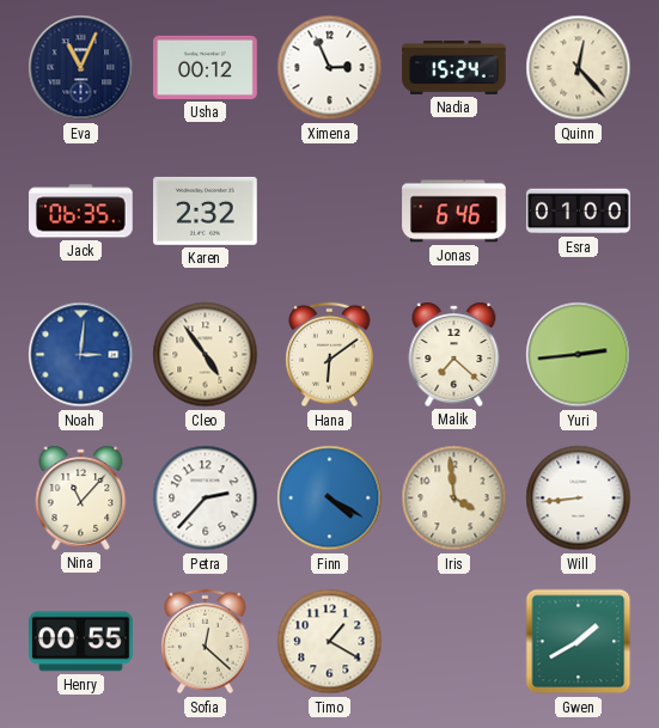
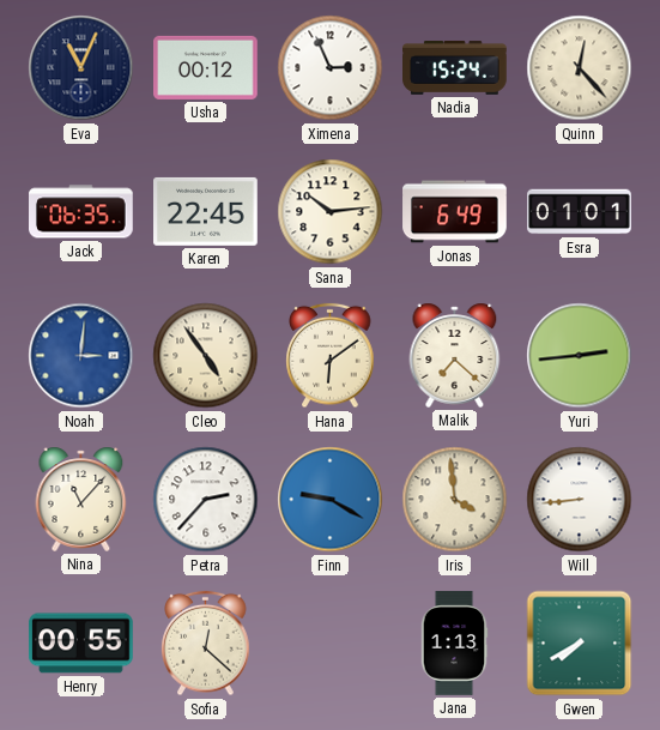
Karen: 2:32 -> 22:45 (206, 211)
Sana: none -> 10:14 (331, 212)
Jonas: 6:46 -> 6:49 (455, 212)
Esra: 01:00 -> 01:01 (580, 212)
Finn: 4:20 -> 9:20 (331, 500)
Timo: 1:20 -> none (330, 642)
Jana: none -> 1:13 (454, 644)
Gwen: 1:40 -> 7:40 (580, 644)
